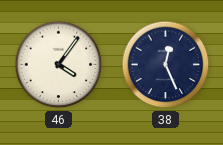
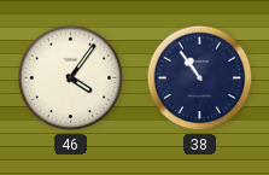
38: 12:26 -> 10:54 (200, 78)
